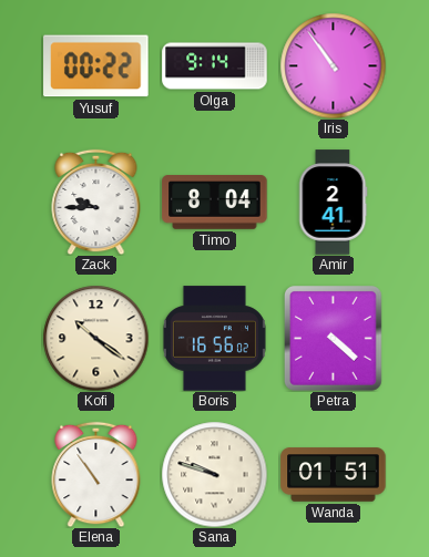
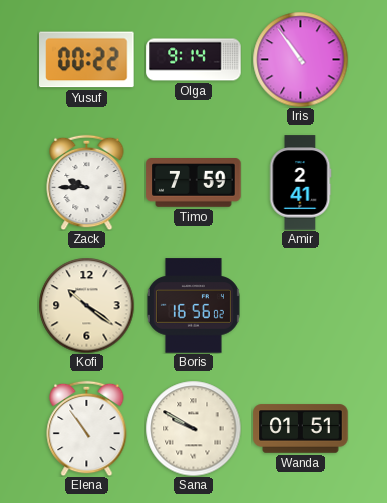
Timo: 8:04 -> 7:59 (194, 183)
Petra: 4:22 -> none (334, 339)
Sana: 9:48 -> 9:50 (193, 428)
